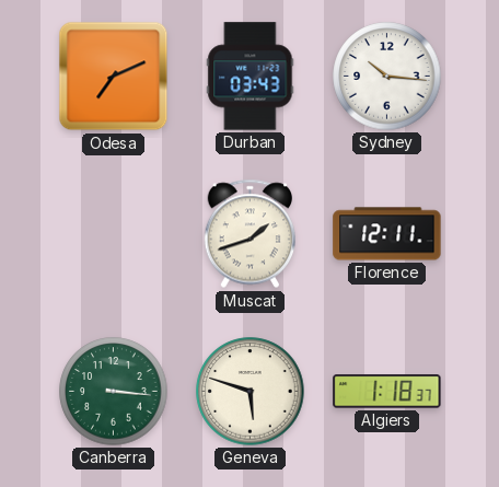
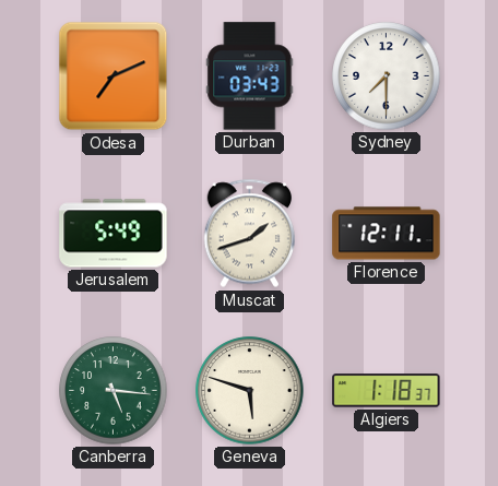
Sydney: 10:16 -> 7:30 (387, 76)
Jerusalem: none -> 5:49 (114, 234)
Canberra: 3:16 -> 5:16 (114, 391)
